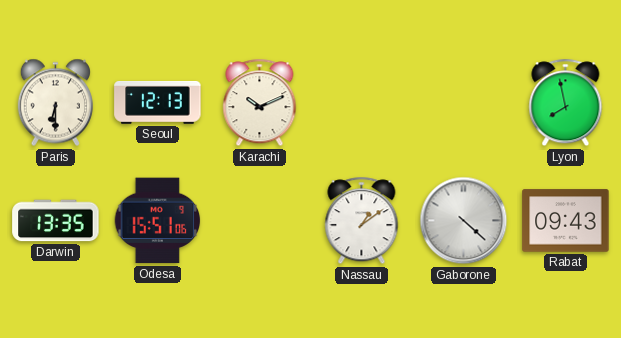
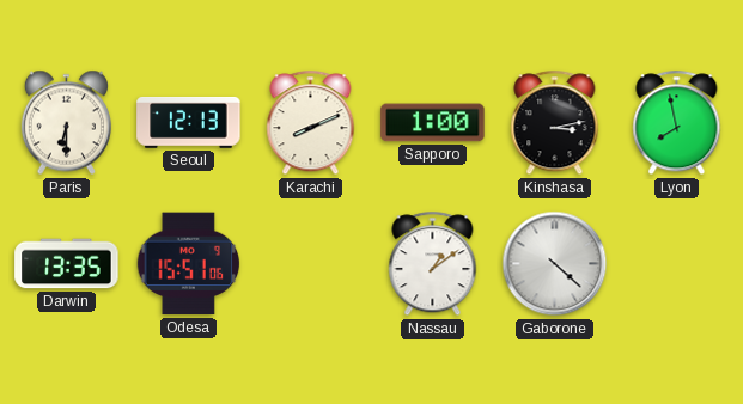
Karachi: 10:11 -> 8:11 (311, 123)
Sapporo: none -> 1:00 (433, 123)
Kinshasa: none -> 3:13 (555, 123)
Rabat: 09:43 -> none (566, 221)
